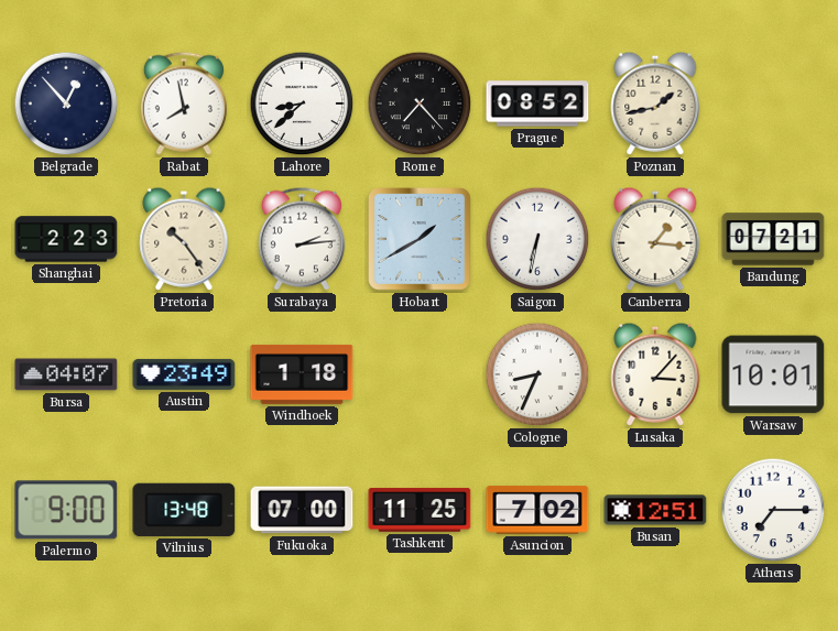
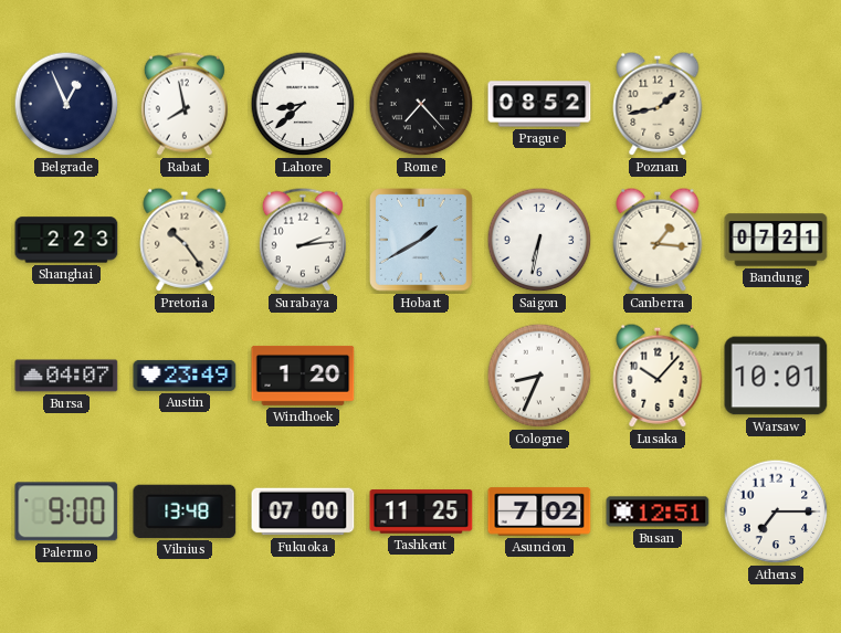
Belgrade: 12:53 -> 12:56 (66, 104)
Windhoek: 1:18 -> 1:20 (303, 376)
Lusaka: 3:07 -> 10:07 (658, 376)
